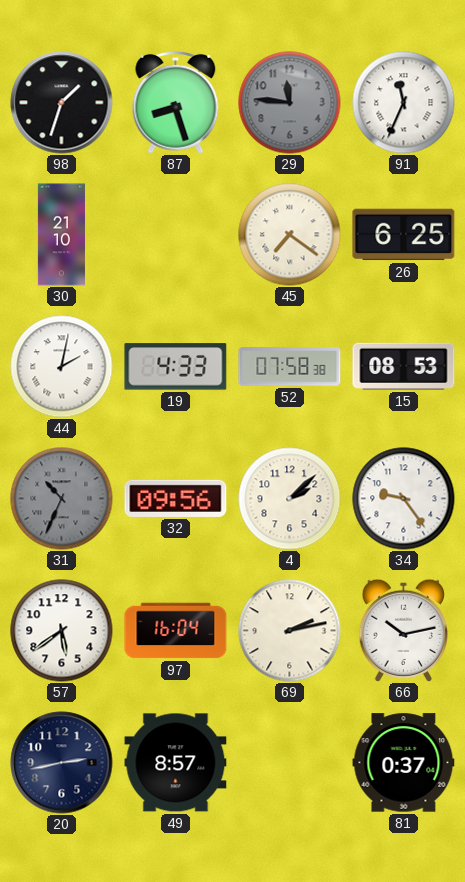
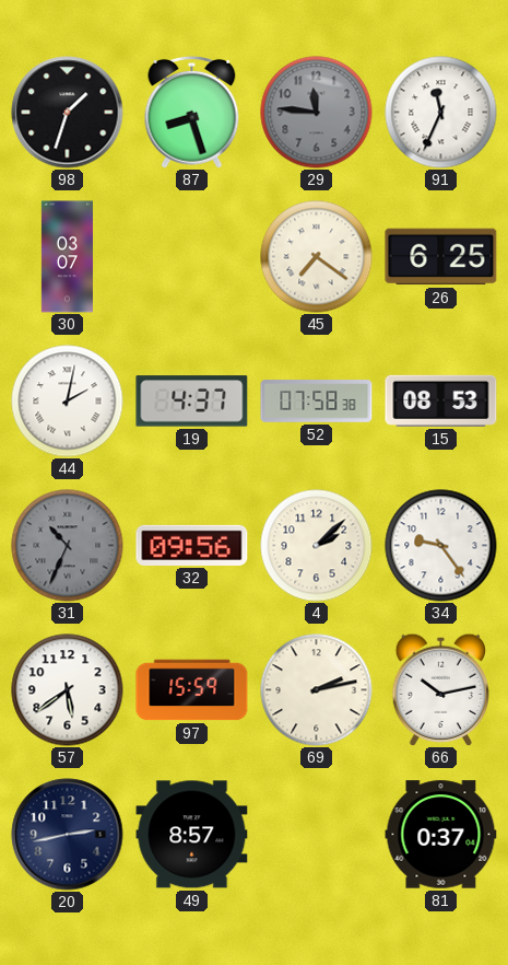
30: 21:10 -> 03:07 (67, 257)
19: 4:33 -> 4:37 (192, 402)
97: 16:04 -> 15:59 (192, 690)
